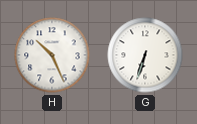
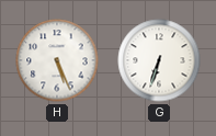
H: 10:26 -> 5:26 (57, 60)
